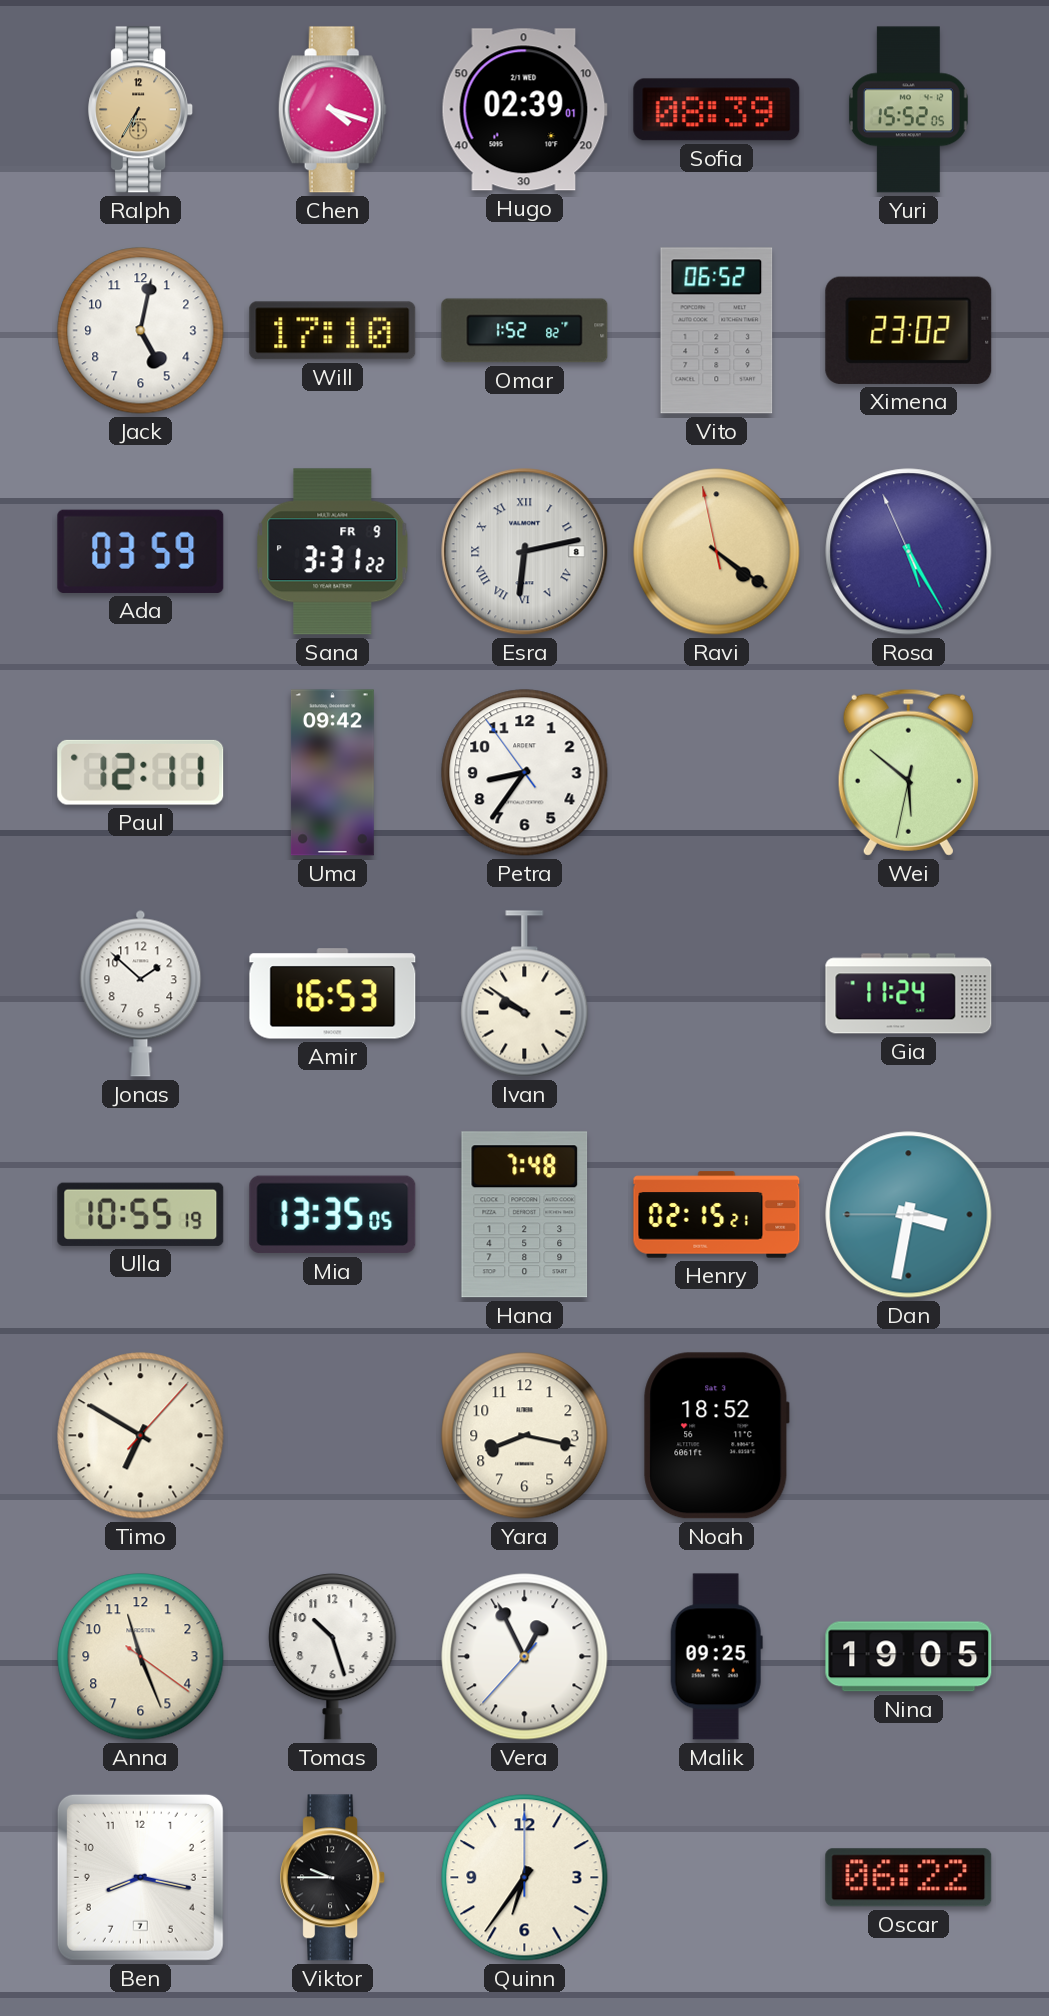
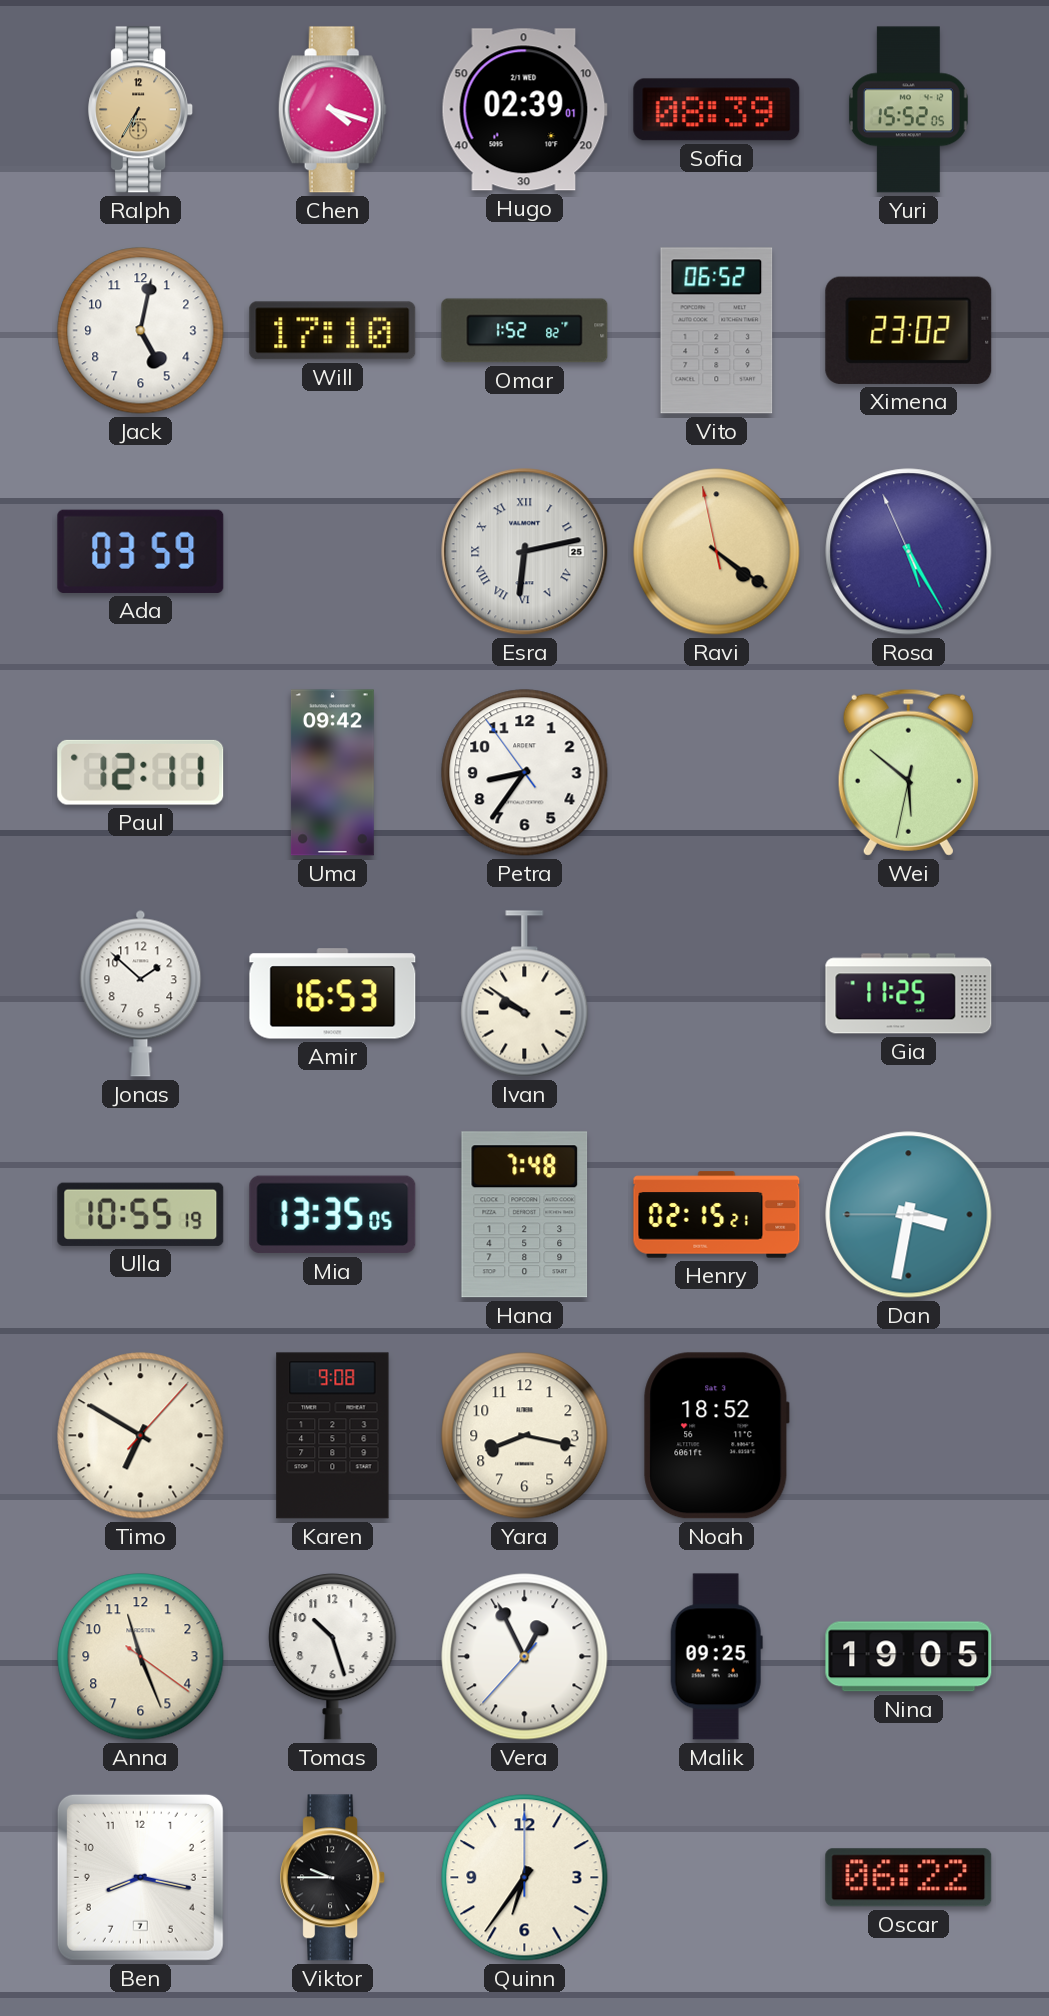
Sana: 3:31 -> none (333, 552)
Esra date: 8 -> 25 (525, 552)
Gia: 11:24 -> 11:25 (909, 994)
Karen: none -> 9:08 (333, 1436)
